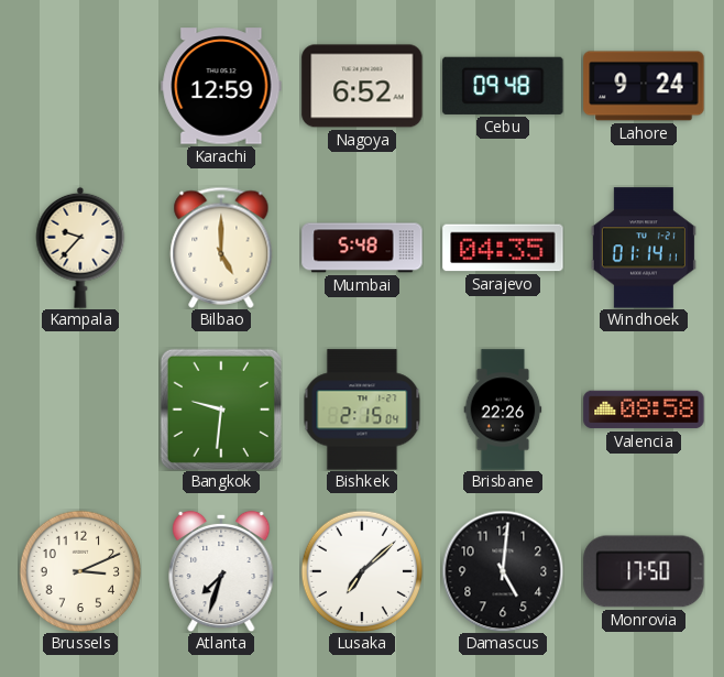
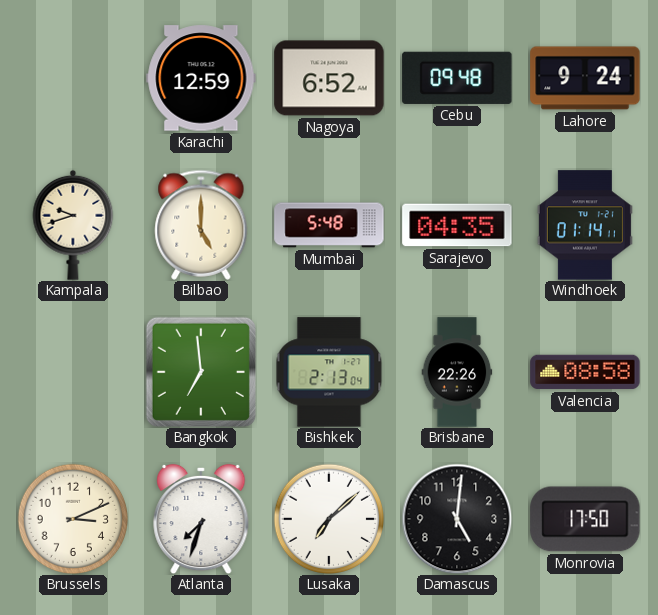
Kampala: 9:37 -> 9:42 (73, 225)
Bangkok: 9:31 -> 6:59 (201, 372)
Bishkek: 2:15 -> 2:13 (329, 372)
